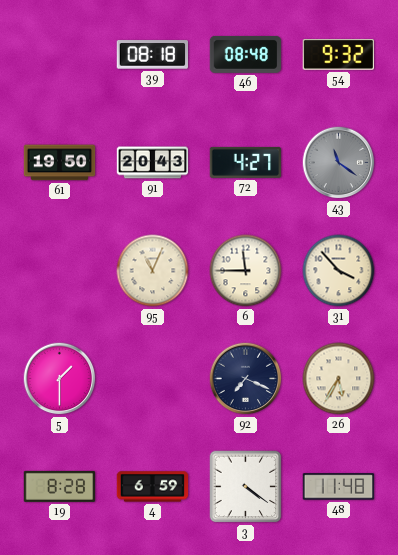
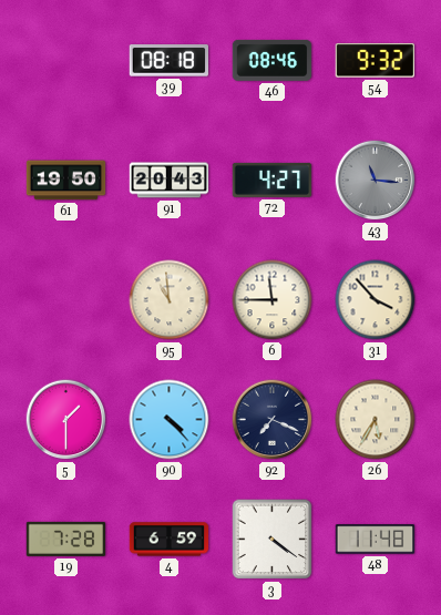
46: 08:48 -> 08:46 (273, 60)
43: 11:21 -> 11:16 (376, 181)
95: 11:04 -> 10:59 (170, 300)
90: none -> 4:23 (170, 420)
19: 8:28 -> 7:28 (66, 539)
